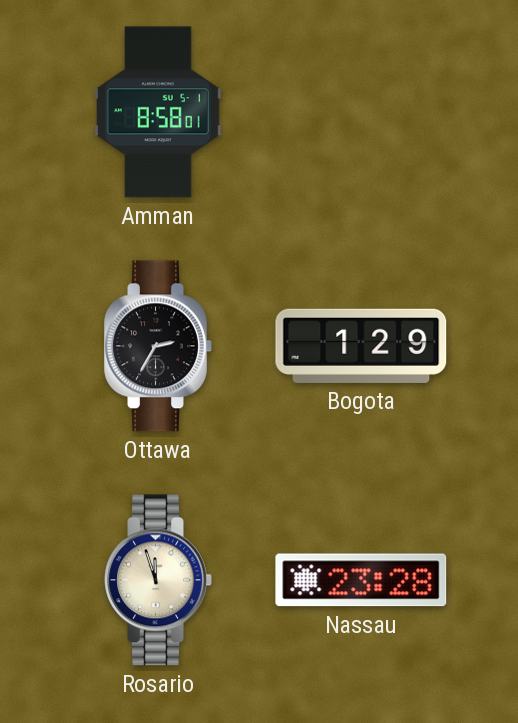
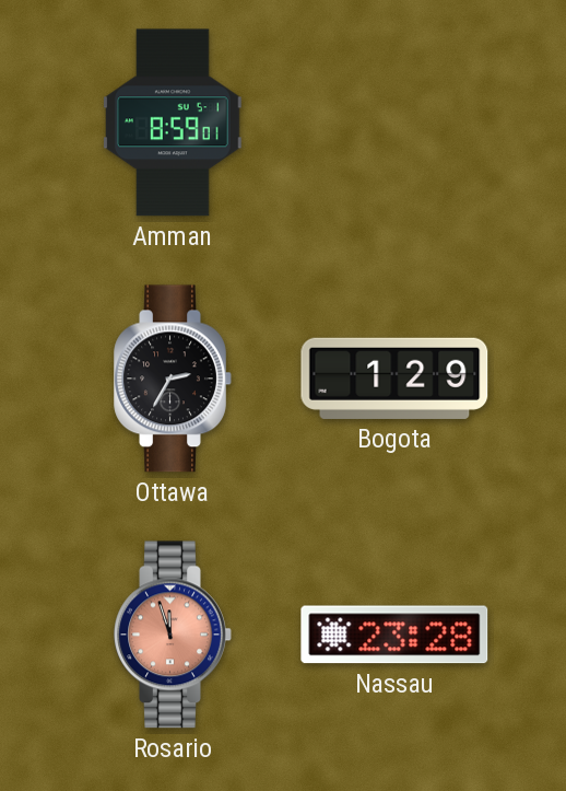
Amman: 8:58 -> 8:59 (173, 123)
Rosario dial: cream -> salmon (173, 635)
